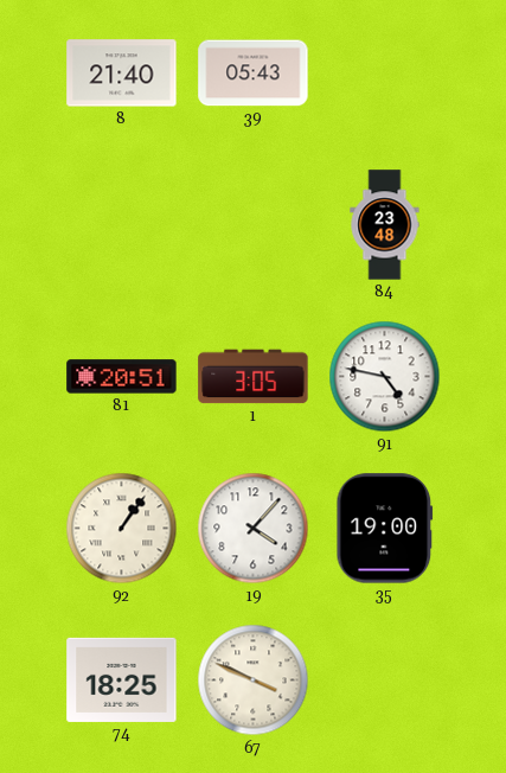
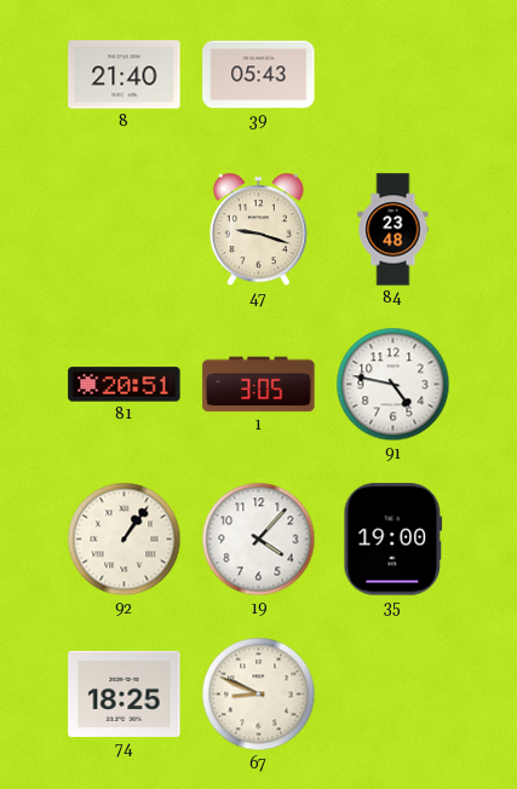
47: none -> 9:18 (258, 230)
67: 3:49 -> 8:49 (259, 695)
